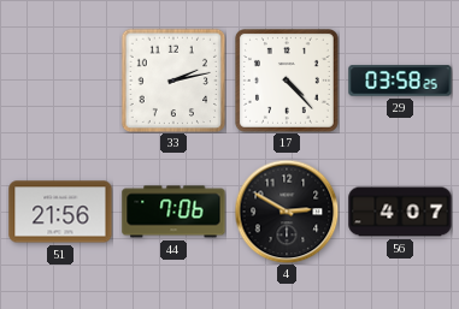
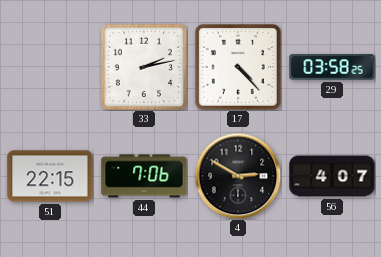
51: 21:56 -> 22:15 (50, 176)
